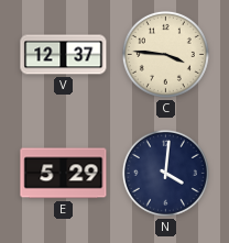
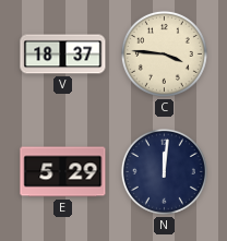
V: 12:37 -> 18:37 (63, 55)
N: 4:01 -> 12:01 (164, 171)
